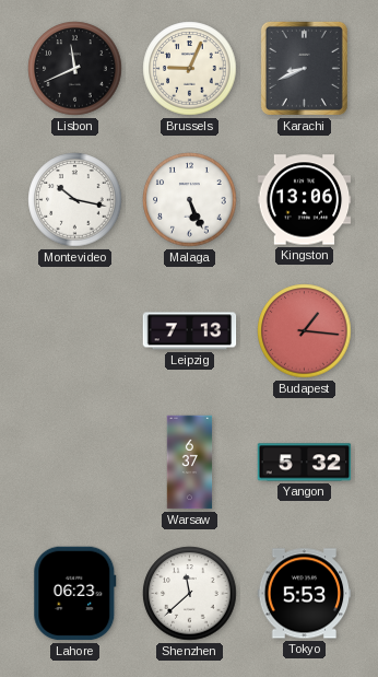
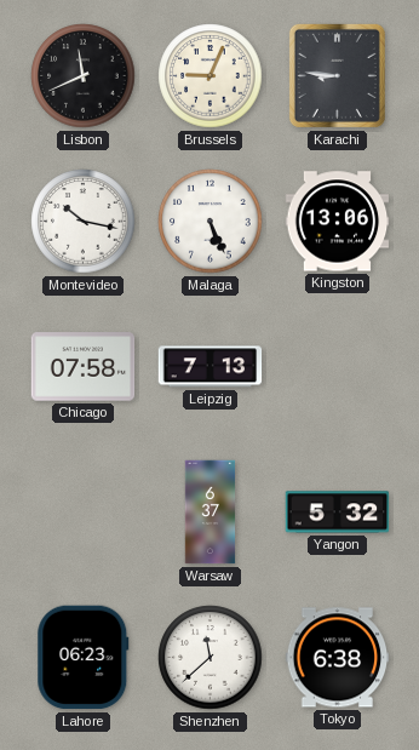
Karachi: 8:41 -> 8:46 (337, 75)
Chicago: none -> 07:58 (84, 367)
Budapest: 1:16 -> none (305, 331)
Tokyo: 5:53 -> 6:38 (338, 658)
